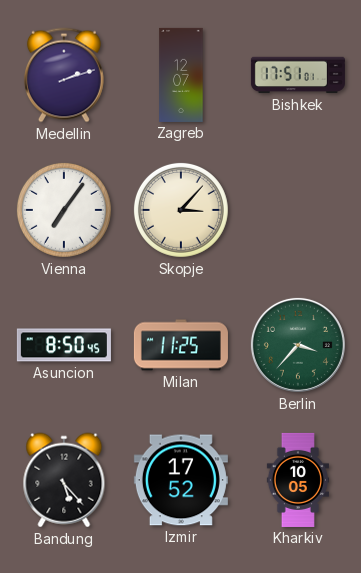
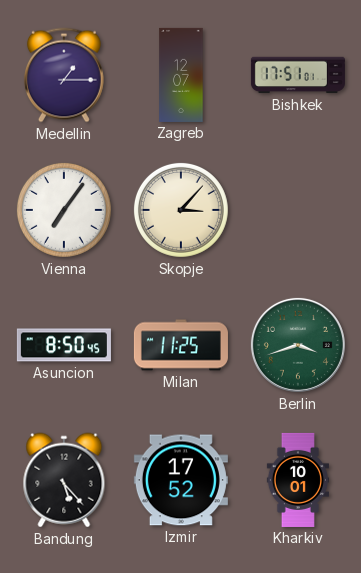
Medellin: 2:12 -> 1:15 (64, 75)
Berlin: 3:37 -> 3:42 (298, 345)
Kharkiv: 10:05 -> 10:01 (297, 480)
